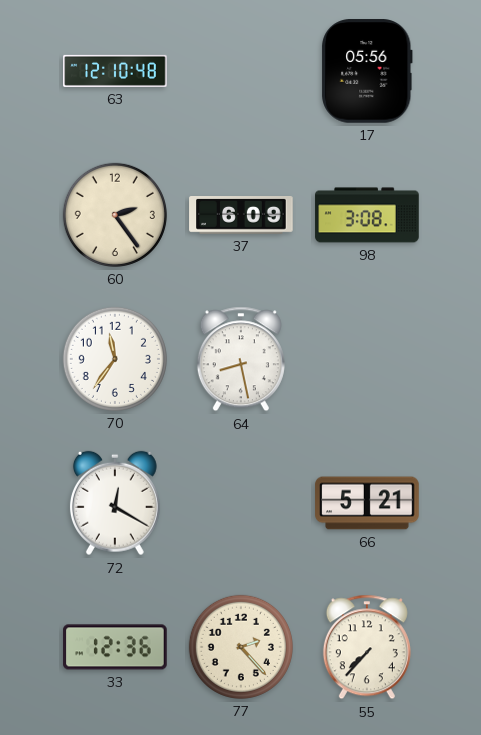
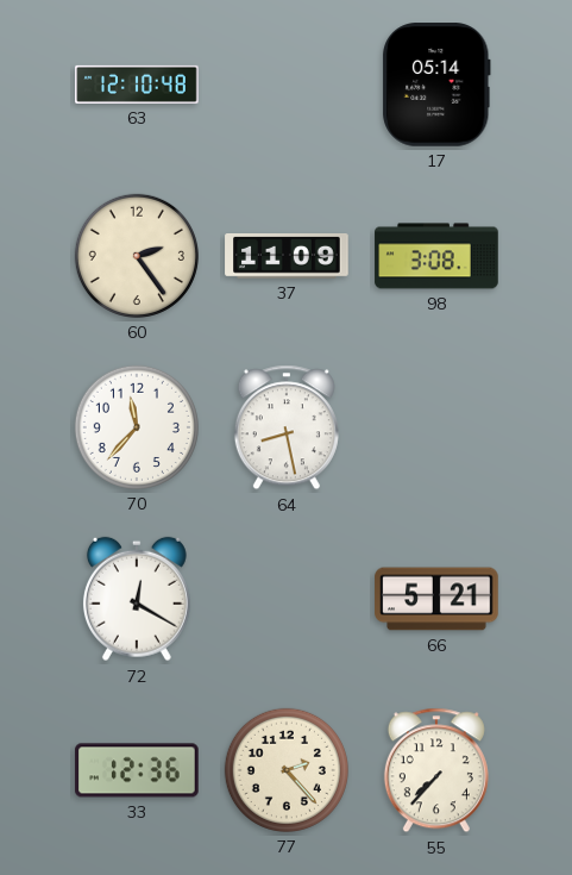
17: 05:56 -> 05:14 (438, 85)
37: 6:09 -> 11:09 (287, 257)
70: 11:36 -> 11:37 (137, 427)
